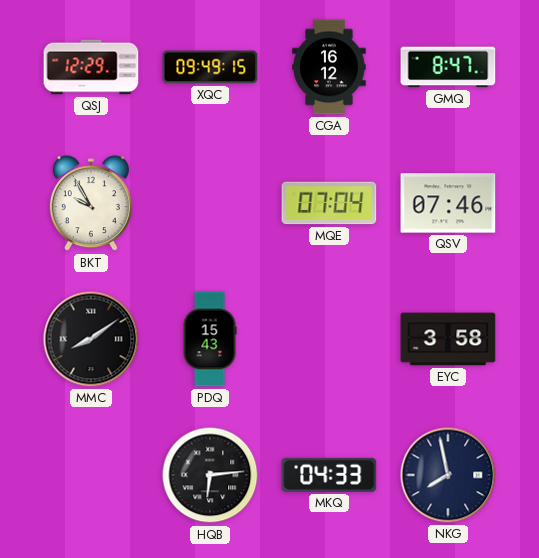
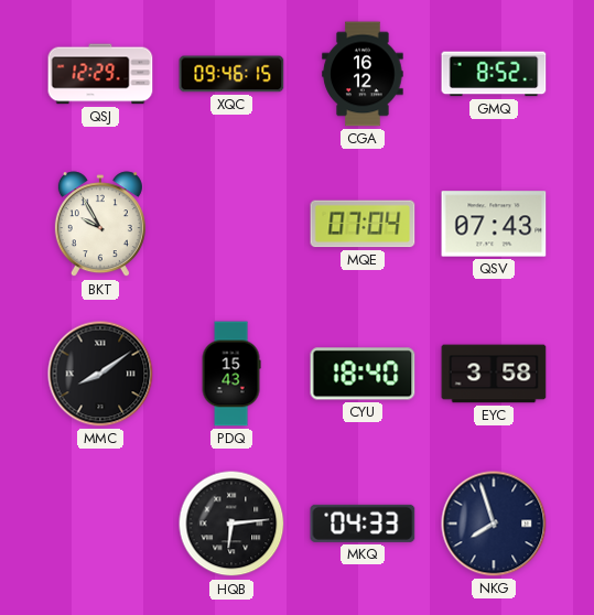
XQC: 09:49 -> 09:46 (231, 74)
GMQ: 8:47 -> 8:52 (494, 74)
QSV: 07:46 -> 07:43 (494, 224)
CYU: none -> 18:40 (363, 374)
NKG: 7:58 -> 7:57 (494, 524)
